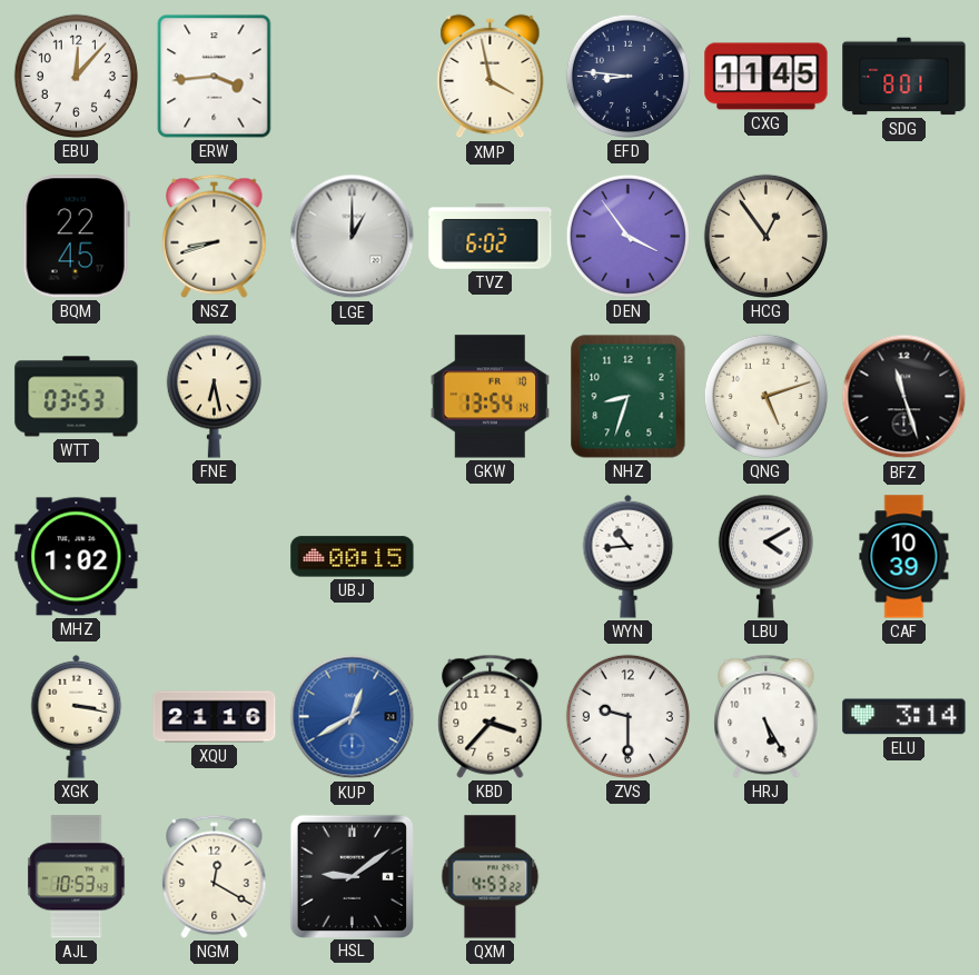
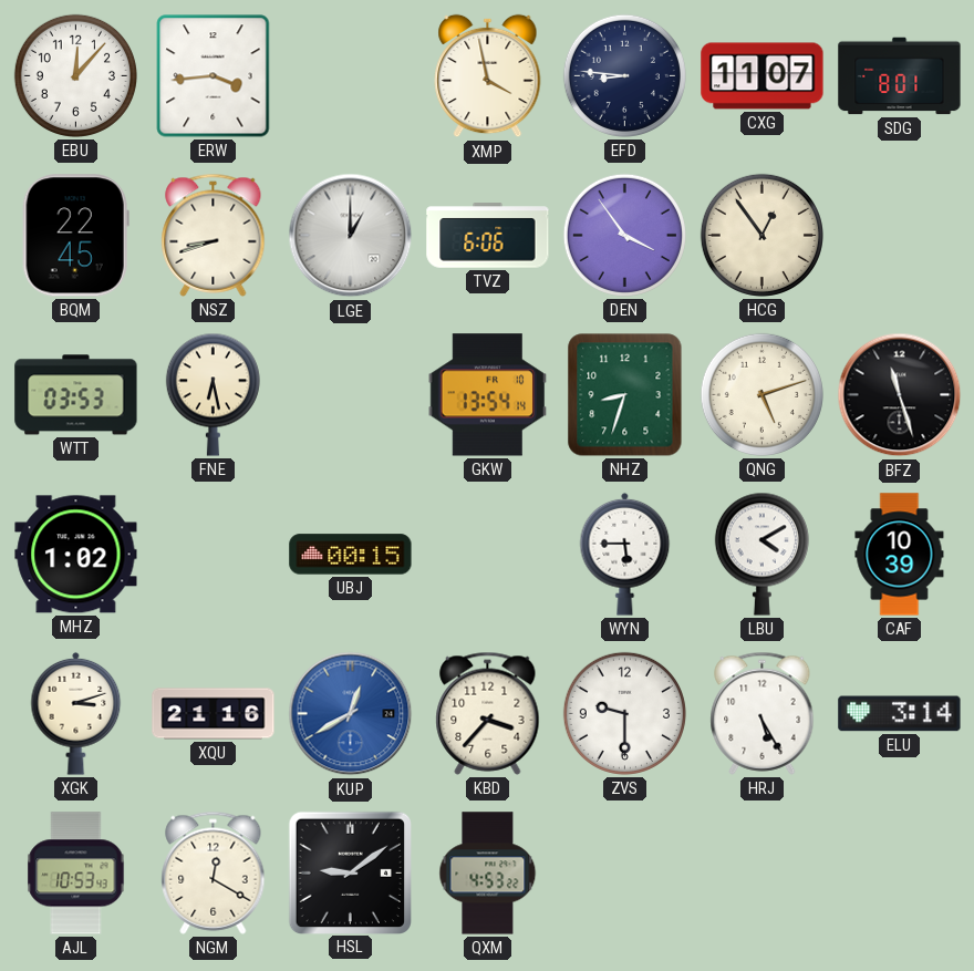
CXG: 11:45 -> 11:07 (763, 76)
TVZ: 6:02 -> 6:06 (488, 236)
WYN: 10:44 -> 5:45 (625, 554)
XGK: 3:17 -> 3:12 (76, 713)
